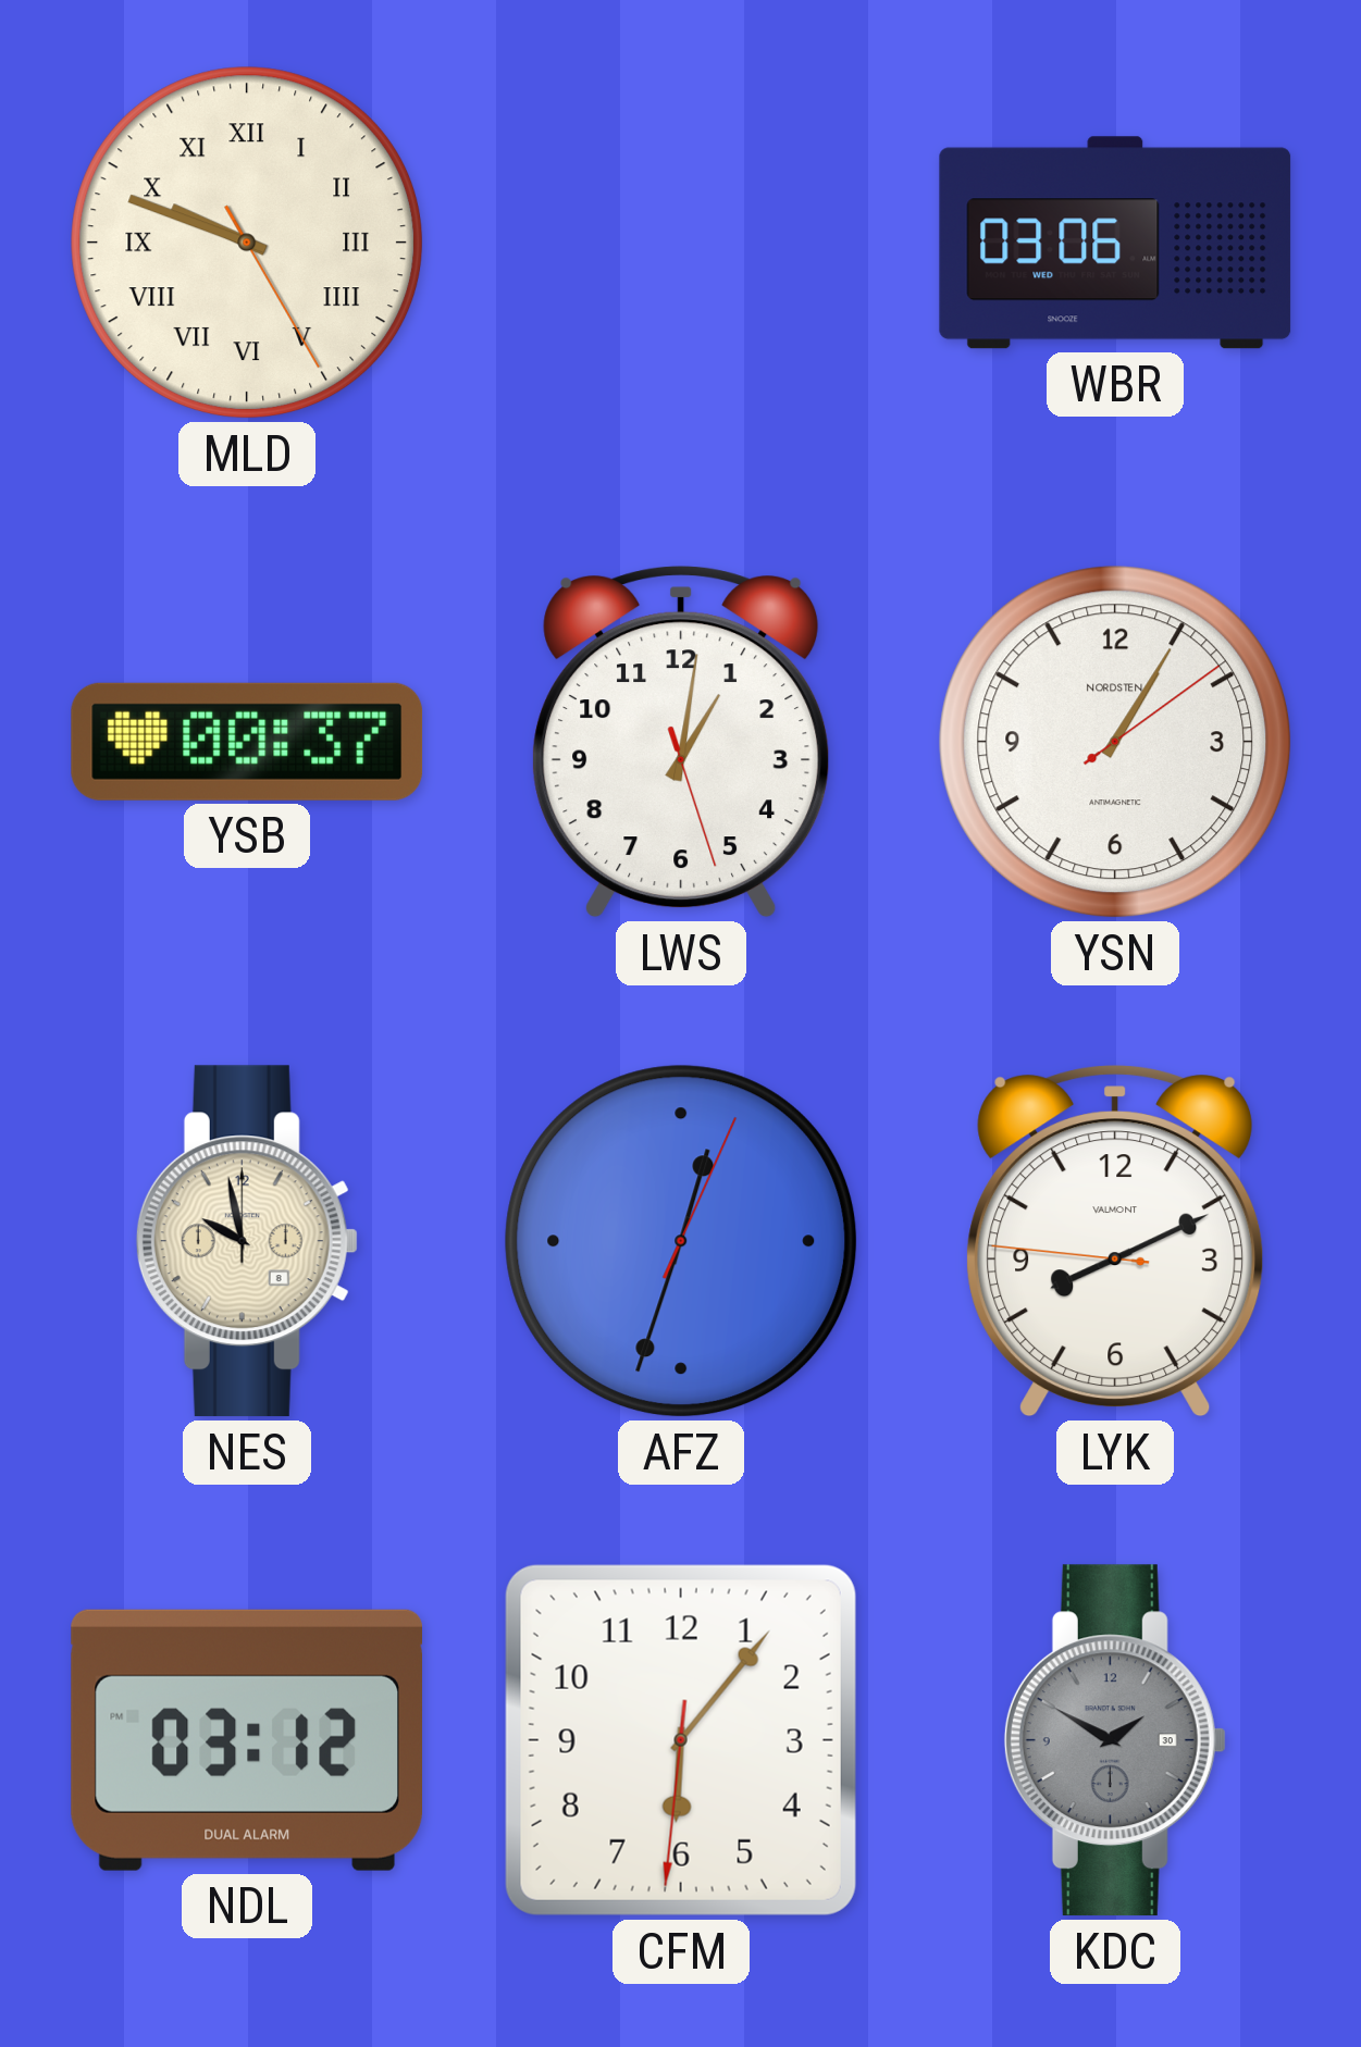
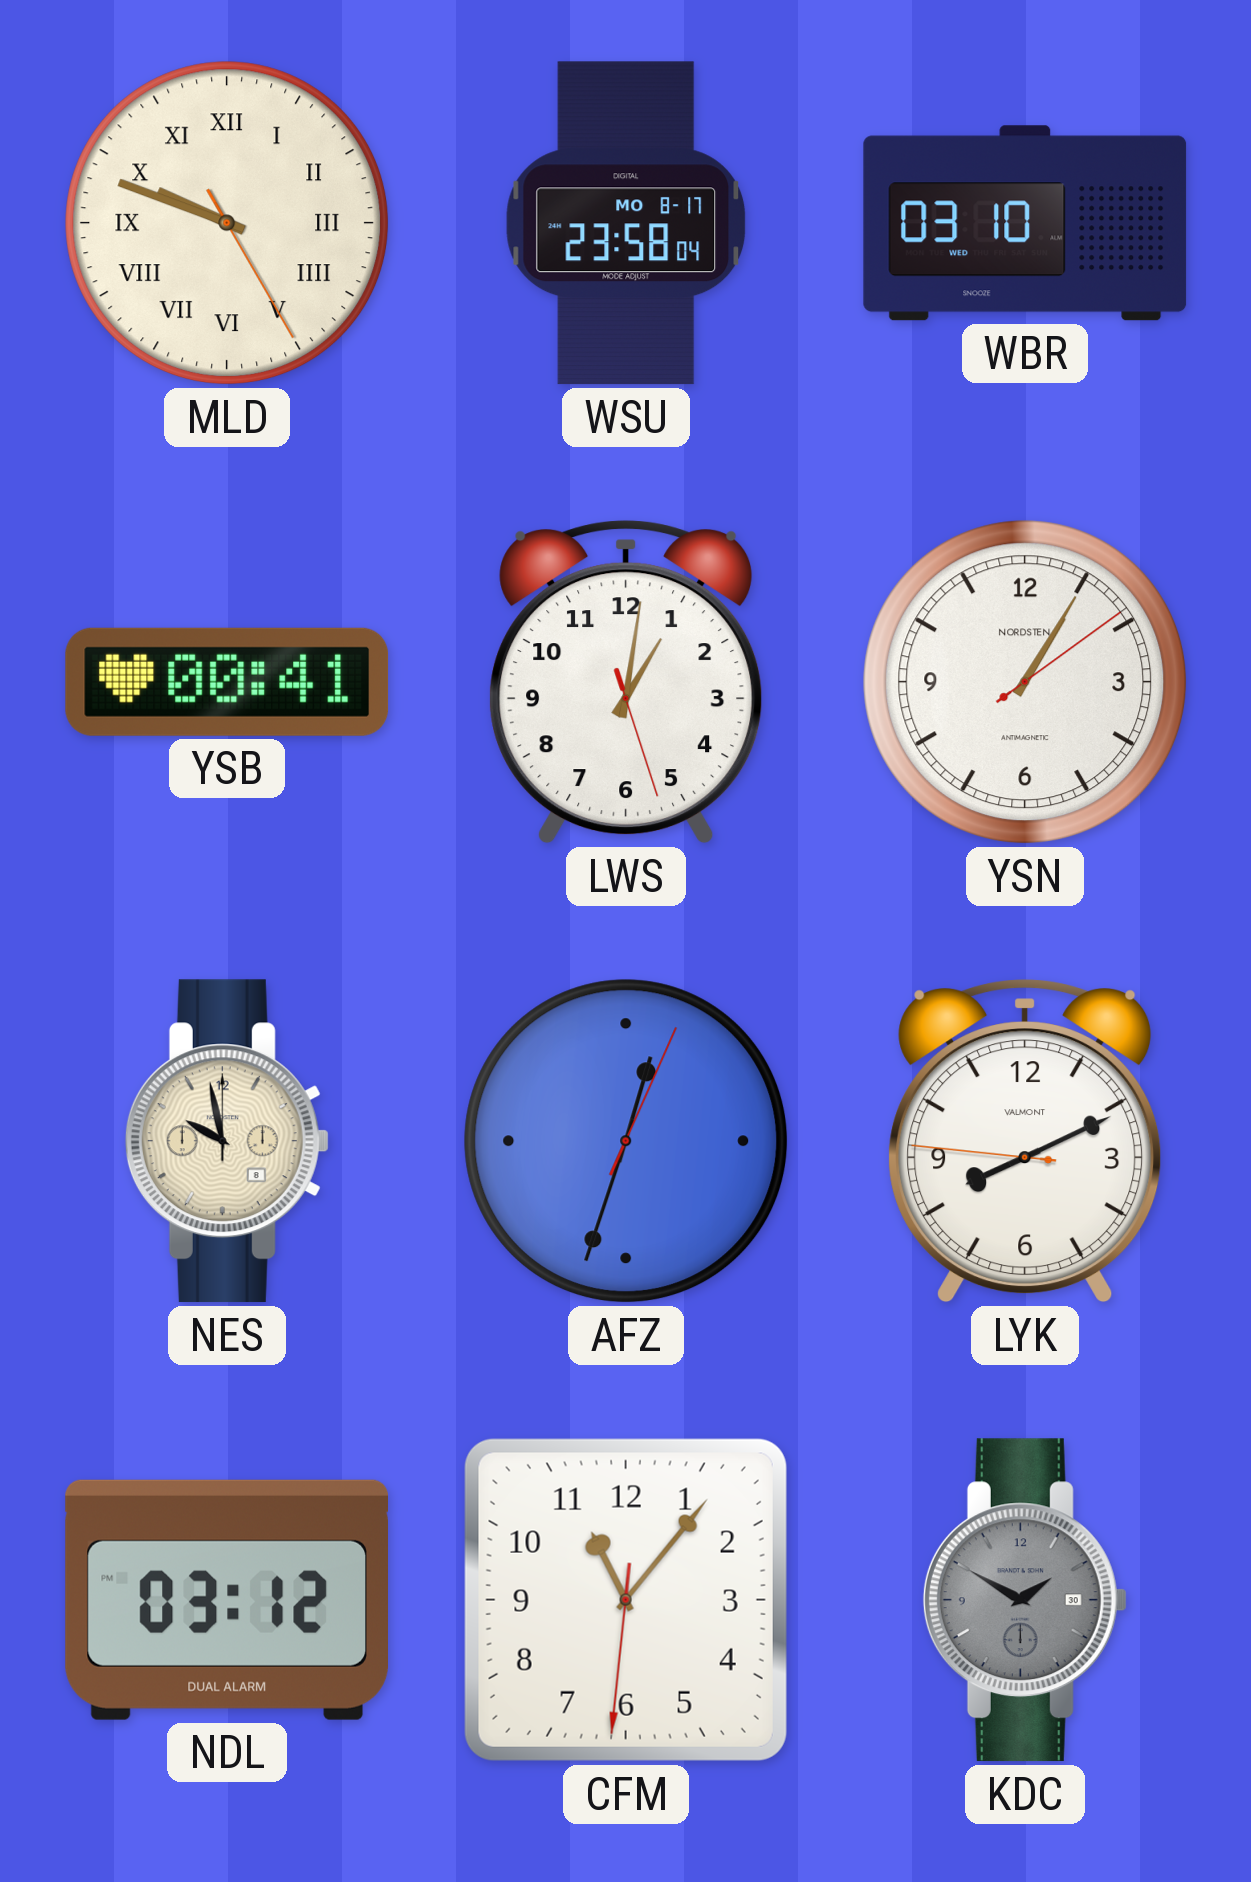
WSU: none -> 23:58 (626, 223)
WBR: 03:06 -> 03:10 (1025, 223)
YSB: 00:37 -> 00:41 (227, 682)
CFM: 6:06 -> 11:06 (626, 1600)
